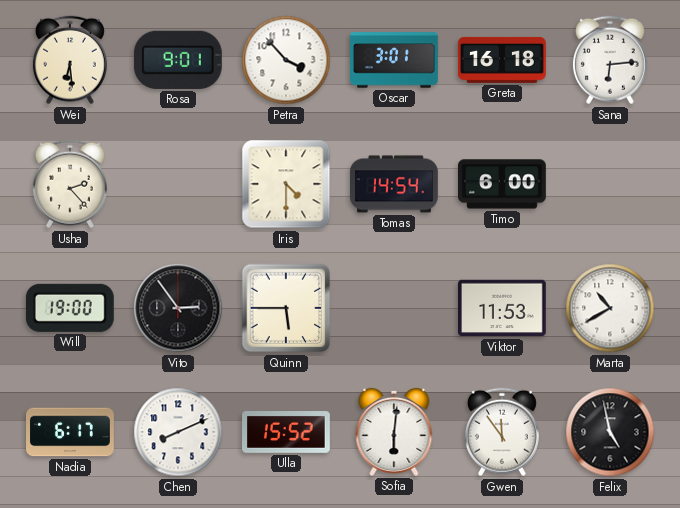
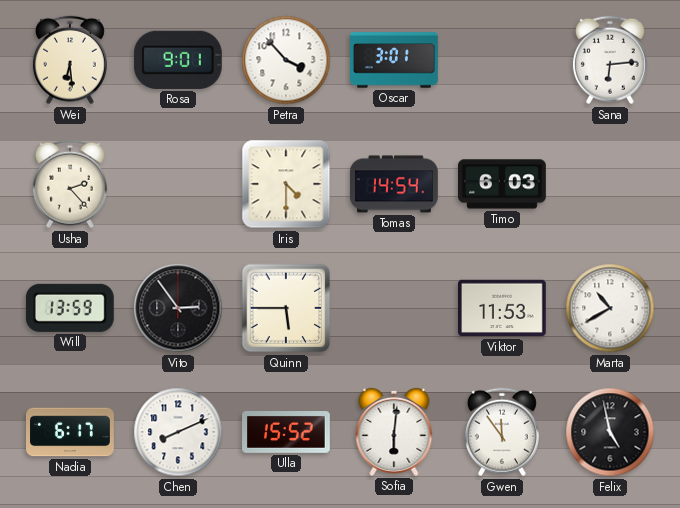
Greta: 16:18 -> none (503, 60)
Timo: 6:00 -> 6:03 (503, 184)
Will: 19:00 -> 13:59 (70, 308)
